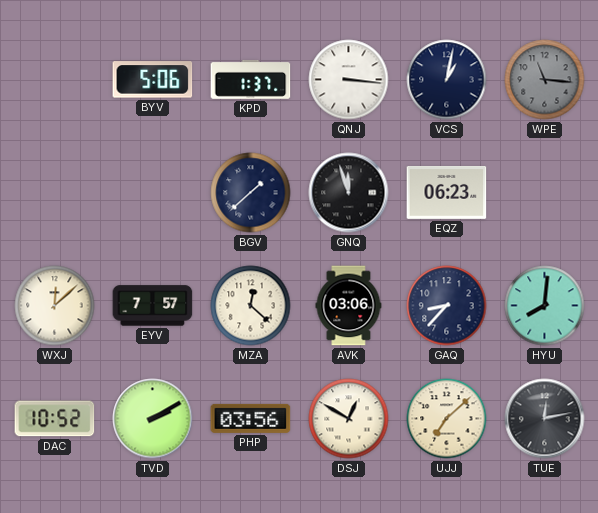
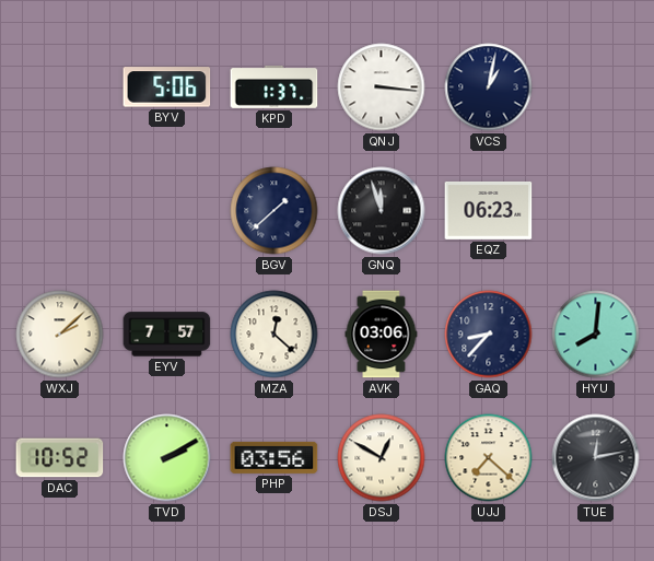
WPE: 11:16 -> none (545, 80)
WXJ: 12:08 -> 2:08 (60, 335)
UJJ: 7:08 -> 7:22 (489, 458)
